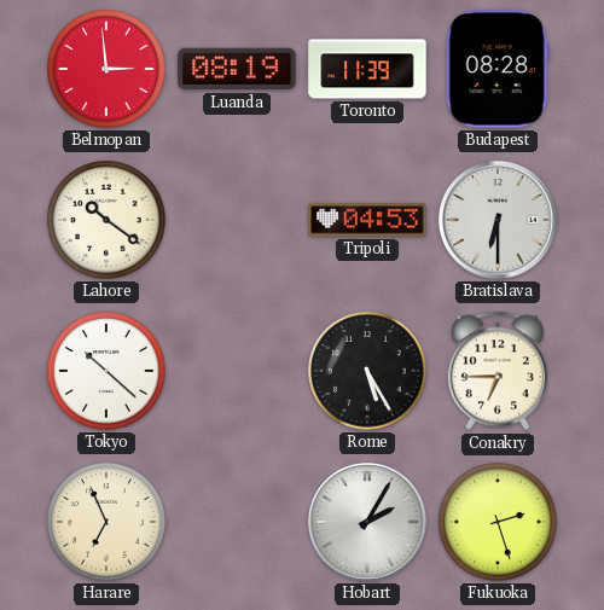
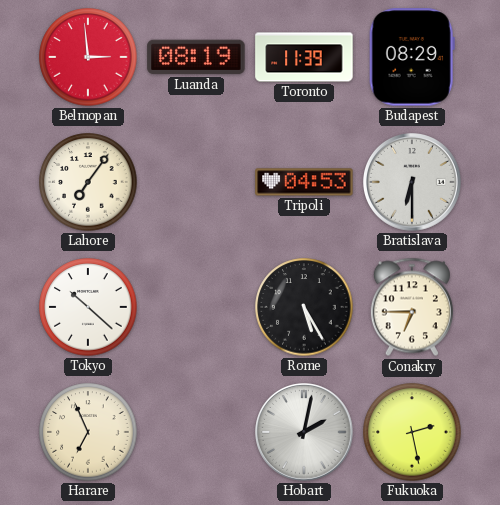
Budapest: 08:28 -> 08:29 (412, 57)
Lahore: 10:21 -> 7:06 (88, 182)
Hobart: 2:05 -> 2:02 (305, 433)
Fukuoka: 2:27 -> 2:28 (412, 432)
